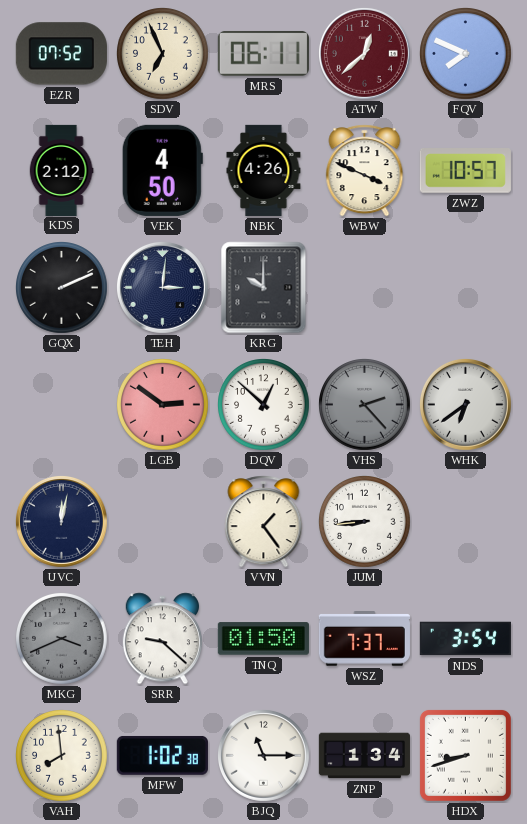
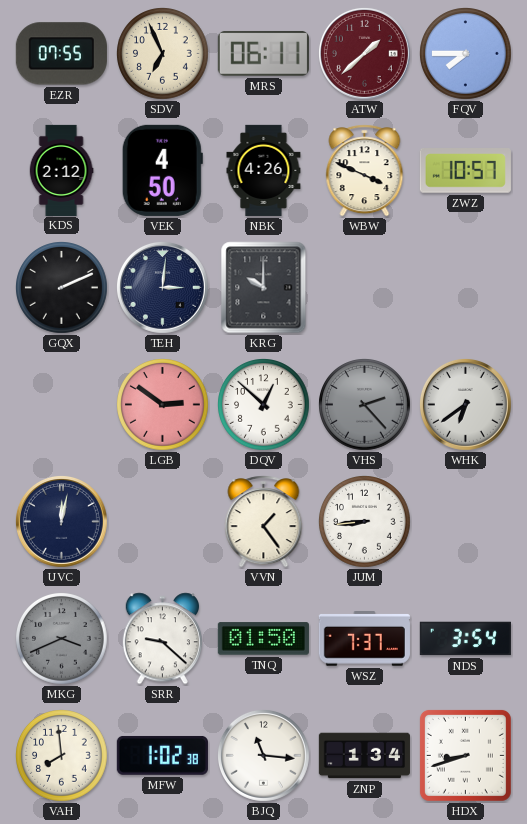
EZR: 07:52 -> 07:55 (61, 54)
ATW: 12:38 -> 1:38 (364, 53)
FQV: 7:49 -> 7:45 (466, 54)
BJQ: 11:15 -> 11:16 (263, 755)
